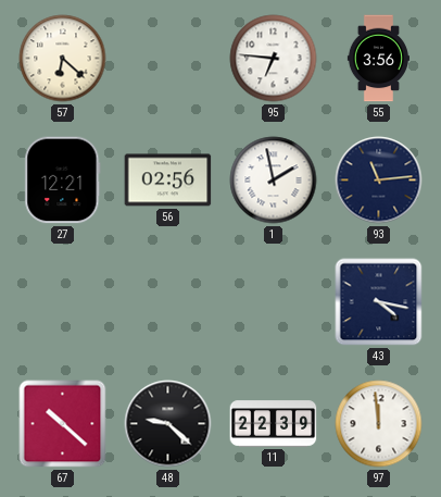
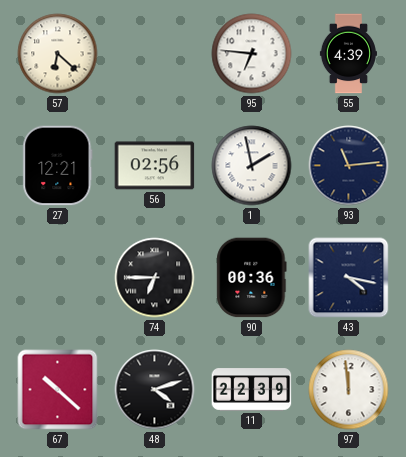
55: 3:56 -> 4:39 (348, 54)
74: none -> 6:45 (155, 278)
90: none -> 00:36 (252, 278)
48: 9:22 -> 4:12 (155, 390)
